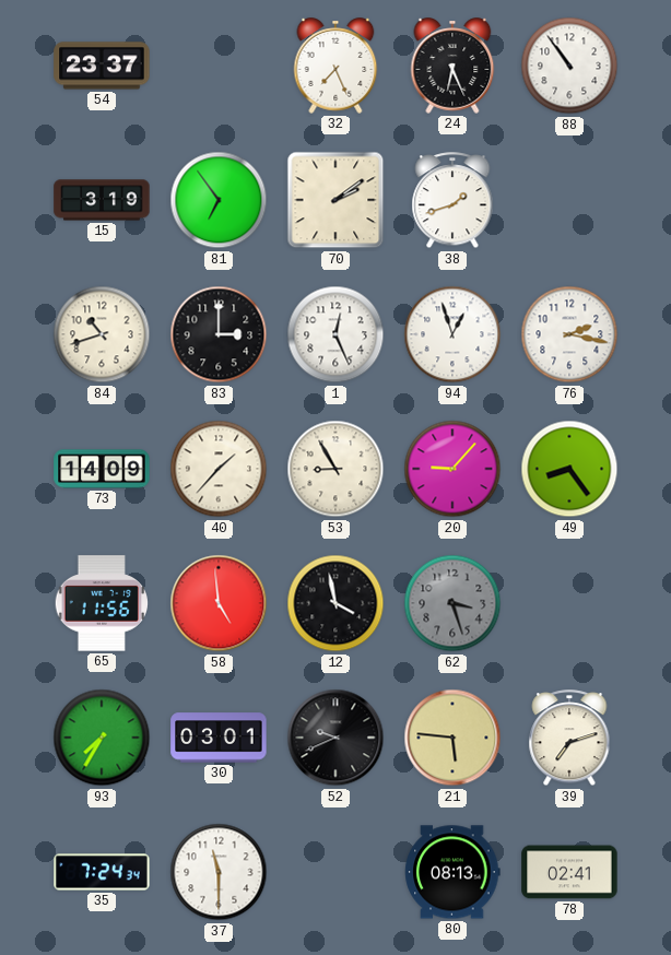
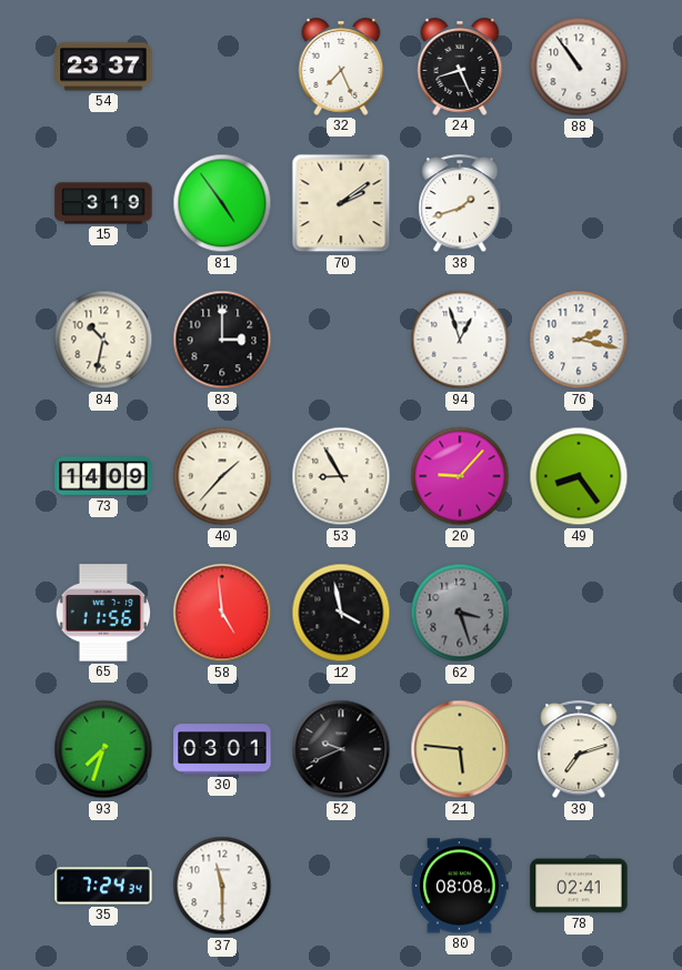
24: 6:26 -> 8:26 (460, 67)
81: 6:54 -> 4:54 (222, 203)
84: 10:42 -> 10:32 (103, 340)
1: 12:26 -> none (335, 334)
93: 7:35 -> 7:33 (103, 749)
80: 08:13 -> 08:08 (460, 886)
